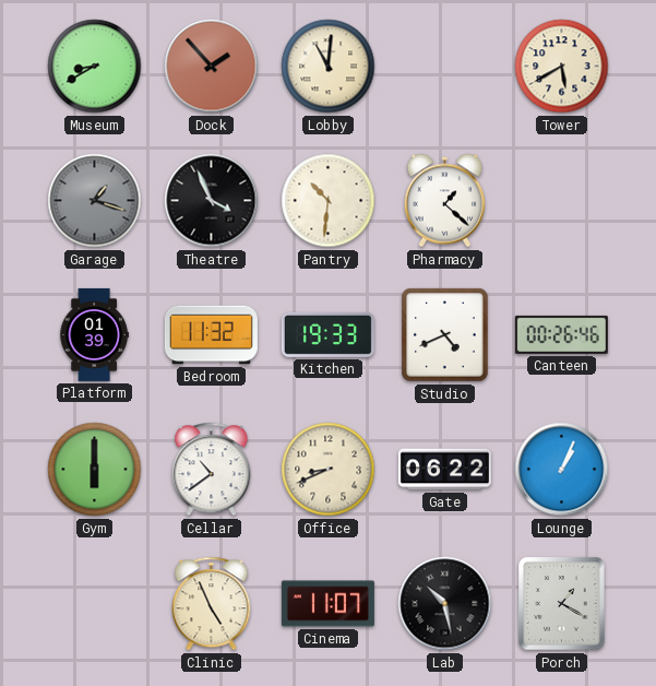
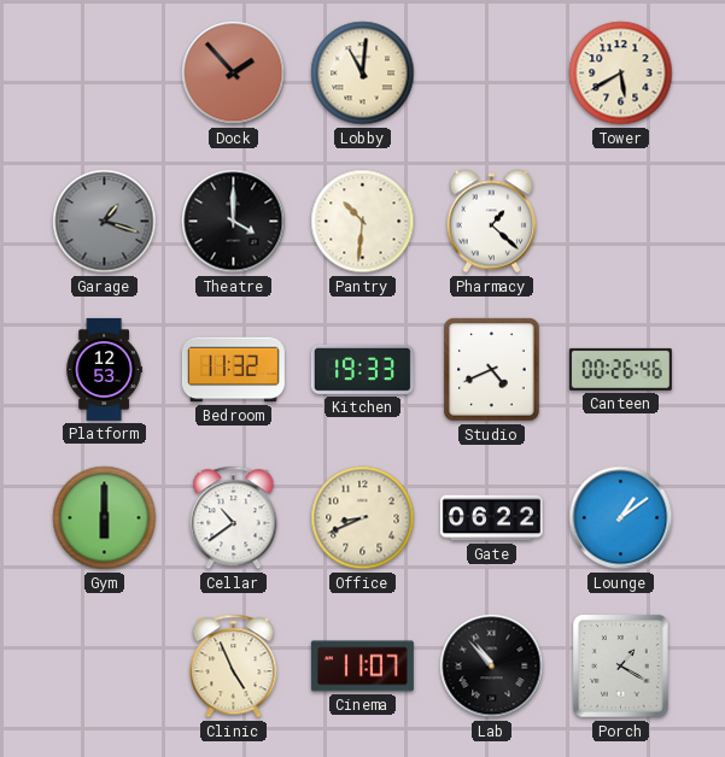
Museum: 8:40 -> none (95, 67)
Theatre: 3:56 -> 4:00 (234, 222)
Platform: 01:39 -> 12:53 (104, 369)
Lounge: 1:04 -> 1:09 (621, 518)
Lab: 10:28 -> 10:53 (492, 667)
